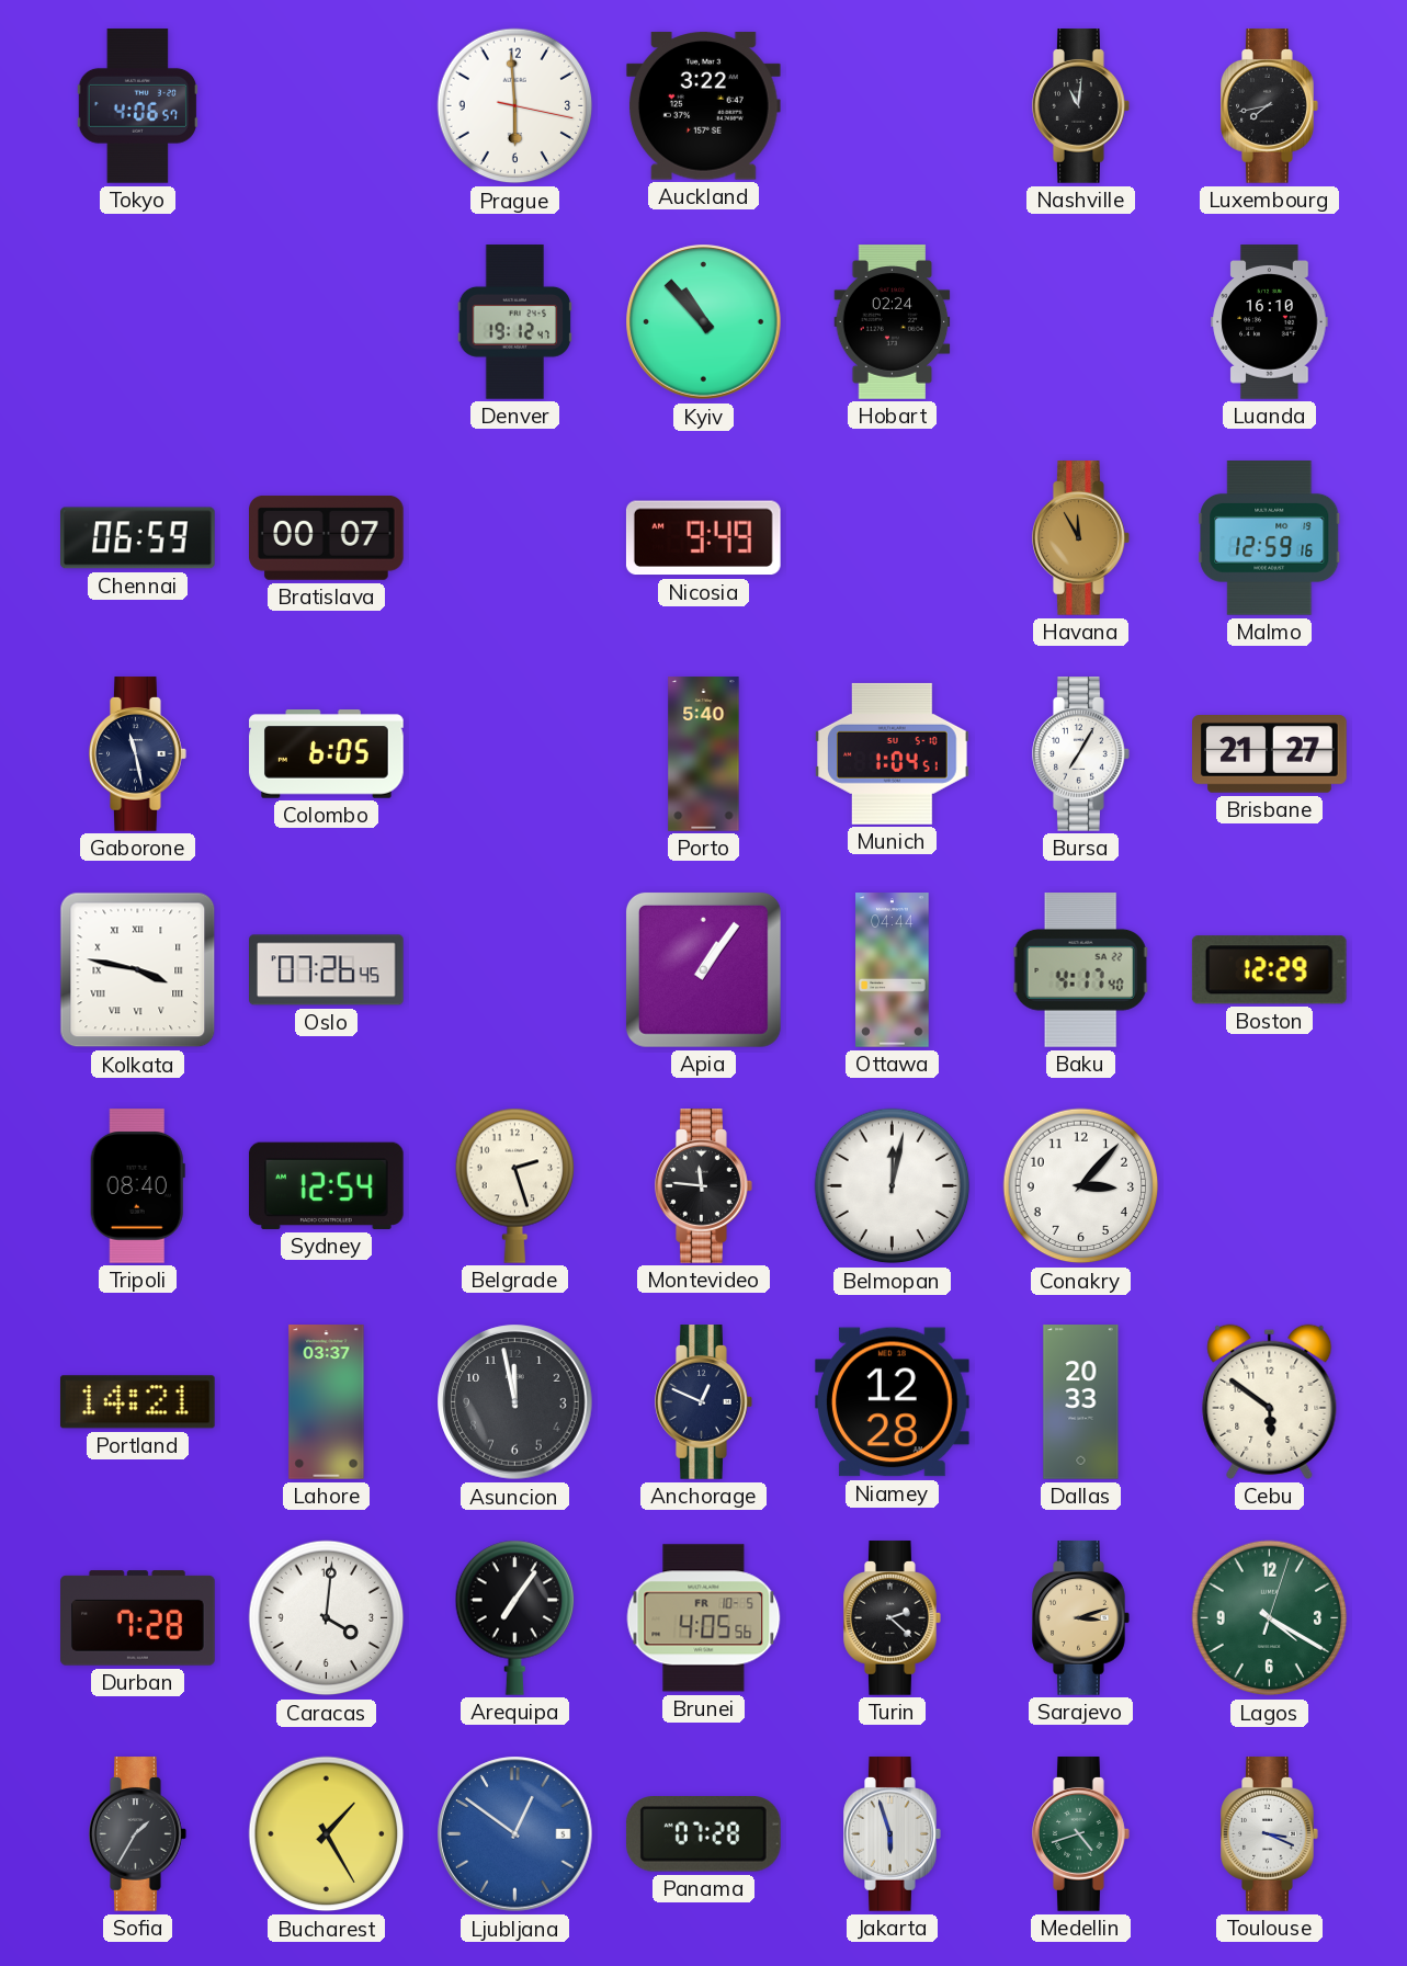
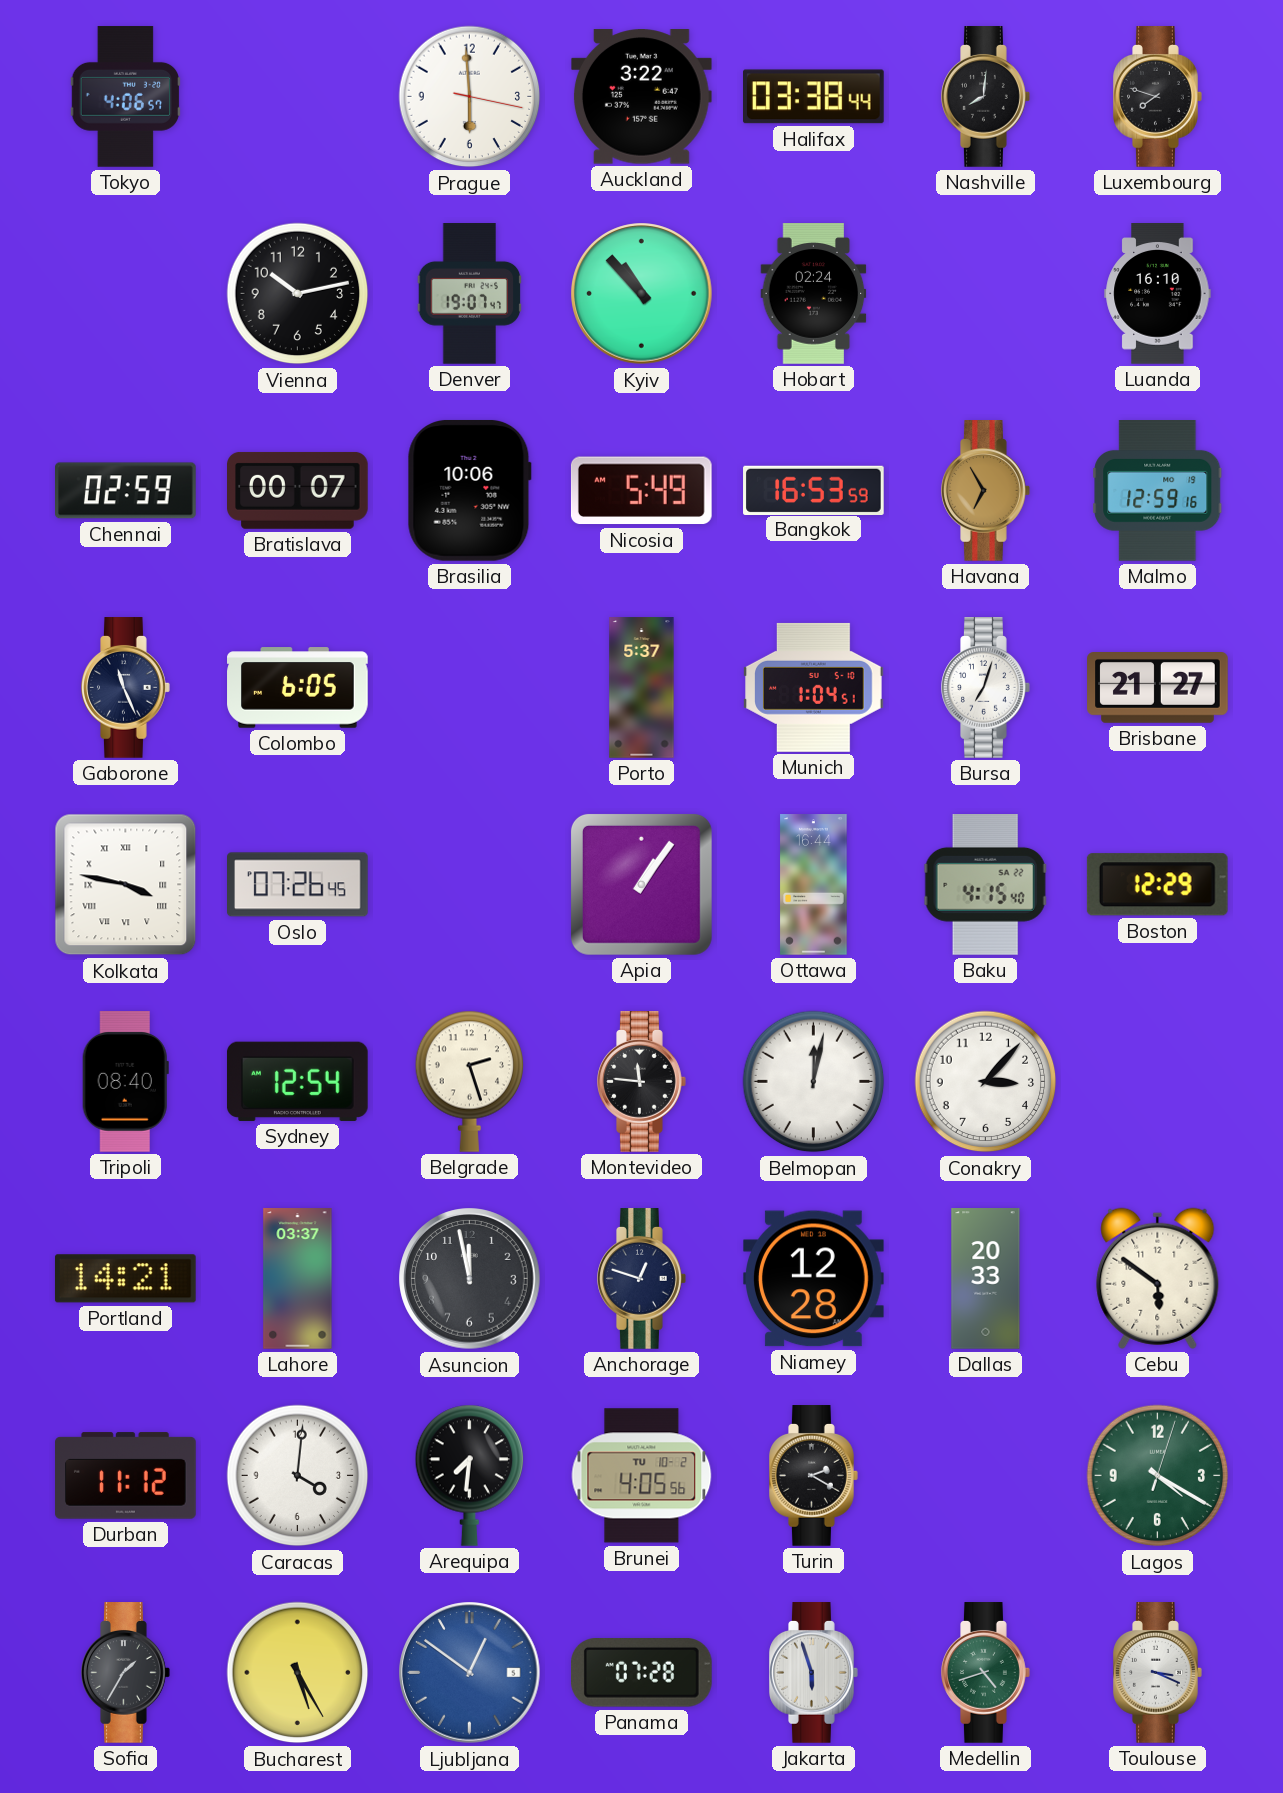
Halifax: none -> 03:38 (814, 97)
Nashville: 11:01 -> 8:01 (986, 97)
Luxembourg: 7:43 -> 7:48 (1158, 97)
Vienna: none -> 10:13 (298, 294)
Denver: 19:12 -> 19:07 (470, 294)
Chennai: 06:59 -> 02:59 (126, 491)
Brasilia: none -> 10:06 (469, 490)
Nicosia: 9:49 -> 5:49 (641, 491)
Bangkok: none -> 16:53 (814, 490)
Havana: 11:55 -> 6:55 (986, 491)
Gaborone: 11:28 -> 11:26 (126, 688)
Porto: 5:40 -> 5:37 (642, 688)
Bursa: 7:05 -> 7:03 (986, 688)
Ottawa: 04:44 -> 16:44 (814, 885)
Baku: 4:17 -> 4:15 (985, 885)
Anchorage: 12:49 -> 12:48 (642, 1279)
Durban: 7:28 -> 11:12 (126, 1476)
Arequipa: 7:06 -> 7:31 (470, 1475)
Brunei date: FR 10-5 -> TU 10-2 (642, 1476)
Turin: 2:22 -> 2:20 (814, 1476)
Sarajevo: 3:12 -> none (1081, 1618)
Bucharest: 1:25 -> 5:25 (298, 1673)
